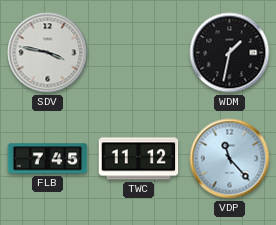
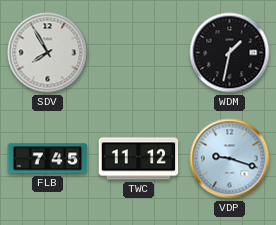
SDV: 3:47 -> 7:55 (48, 53)
VDP: 11:23 -> 9:18 (230, 159)
